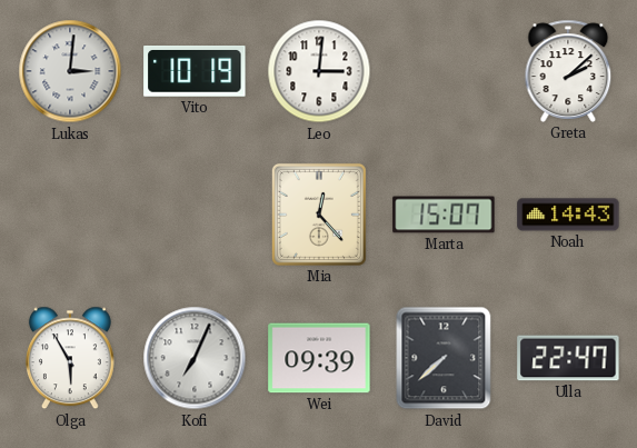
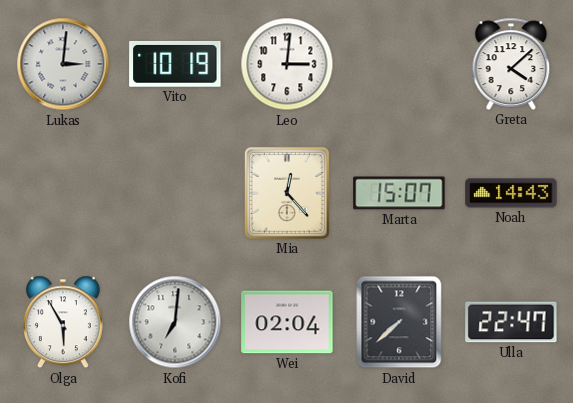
Greta: 2:08 -> 4:08 (511, 64)
Kofi: 7:04 -> 7:01 (175, 322)
Wei: 09:39 -> 02:04 (287, 322)
